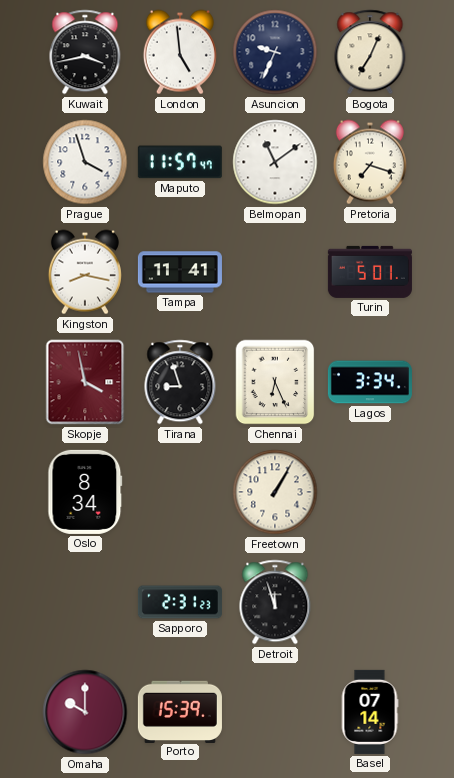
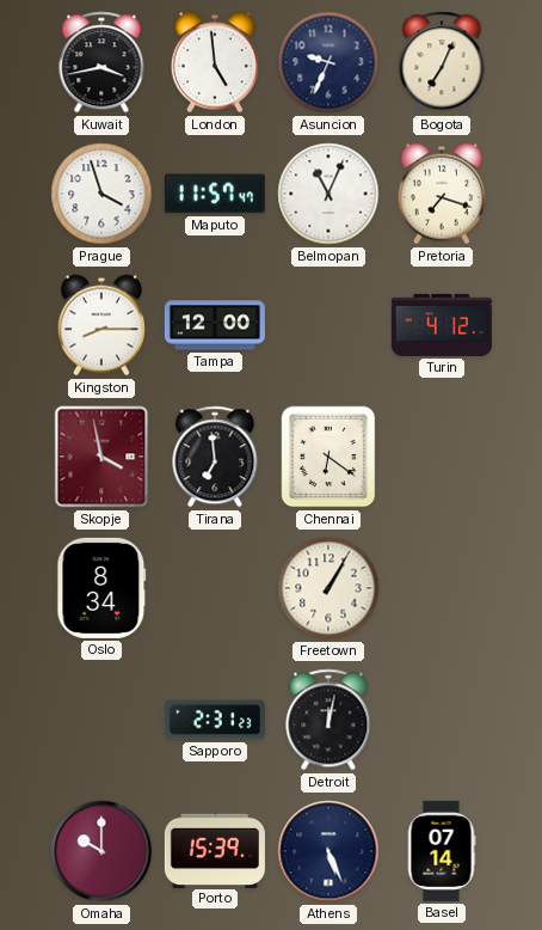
Belmopan: 11:09 -> 11:04 (328, 194)
Kingston: 8:17 -> 8:15 (101, 325)
Tampa: 11:41 -> 12:00 (215, 325)
Turin: 5:01 -> 4:12 (442, 325)
Tirana: 8:57 -> 6:59 (215, 457)
Chennai: 6:26 -> 6:21 (328, 457)
Lagos: 3:34 -> none (370, 382)
Detroit: 11:57 -> 12:02 (328, 720)
Athens: none -> 5:26 (328, 851)
